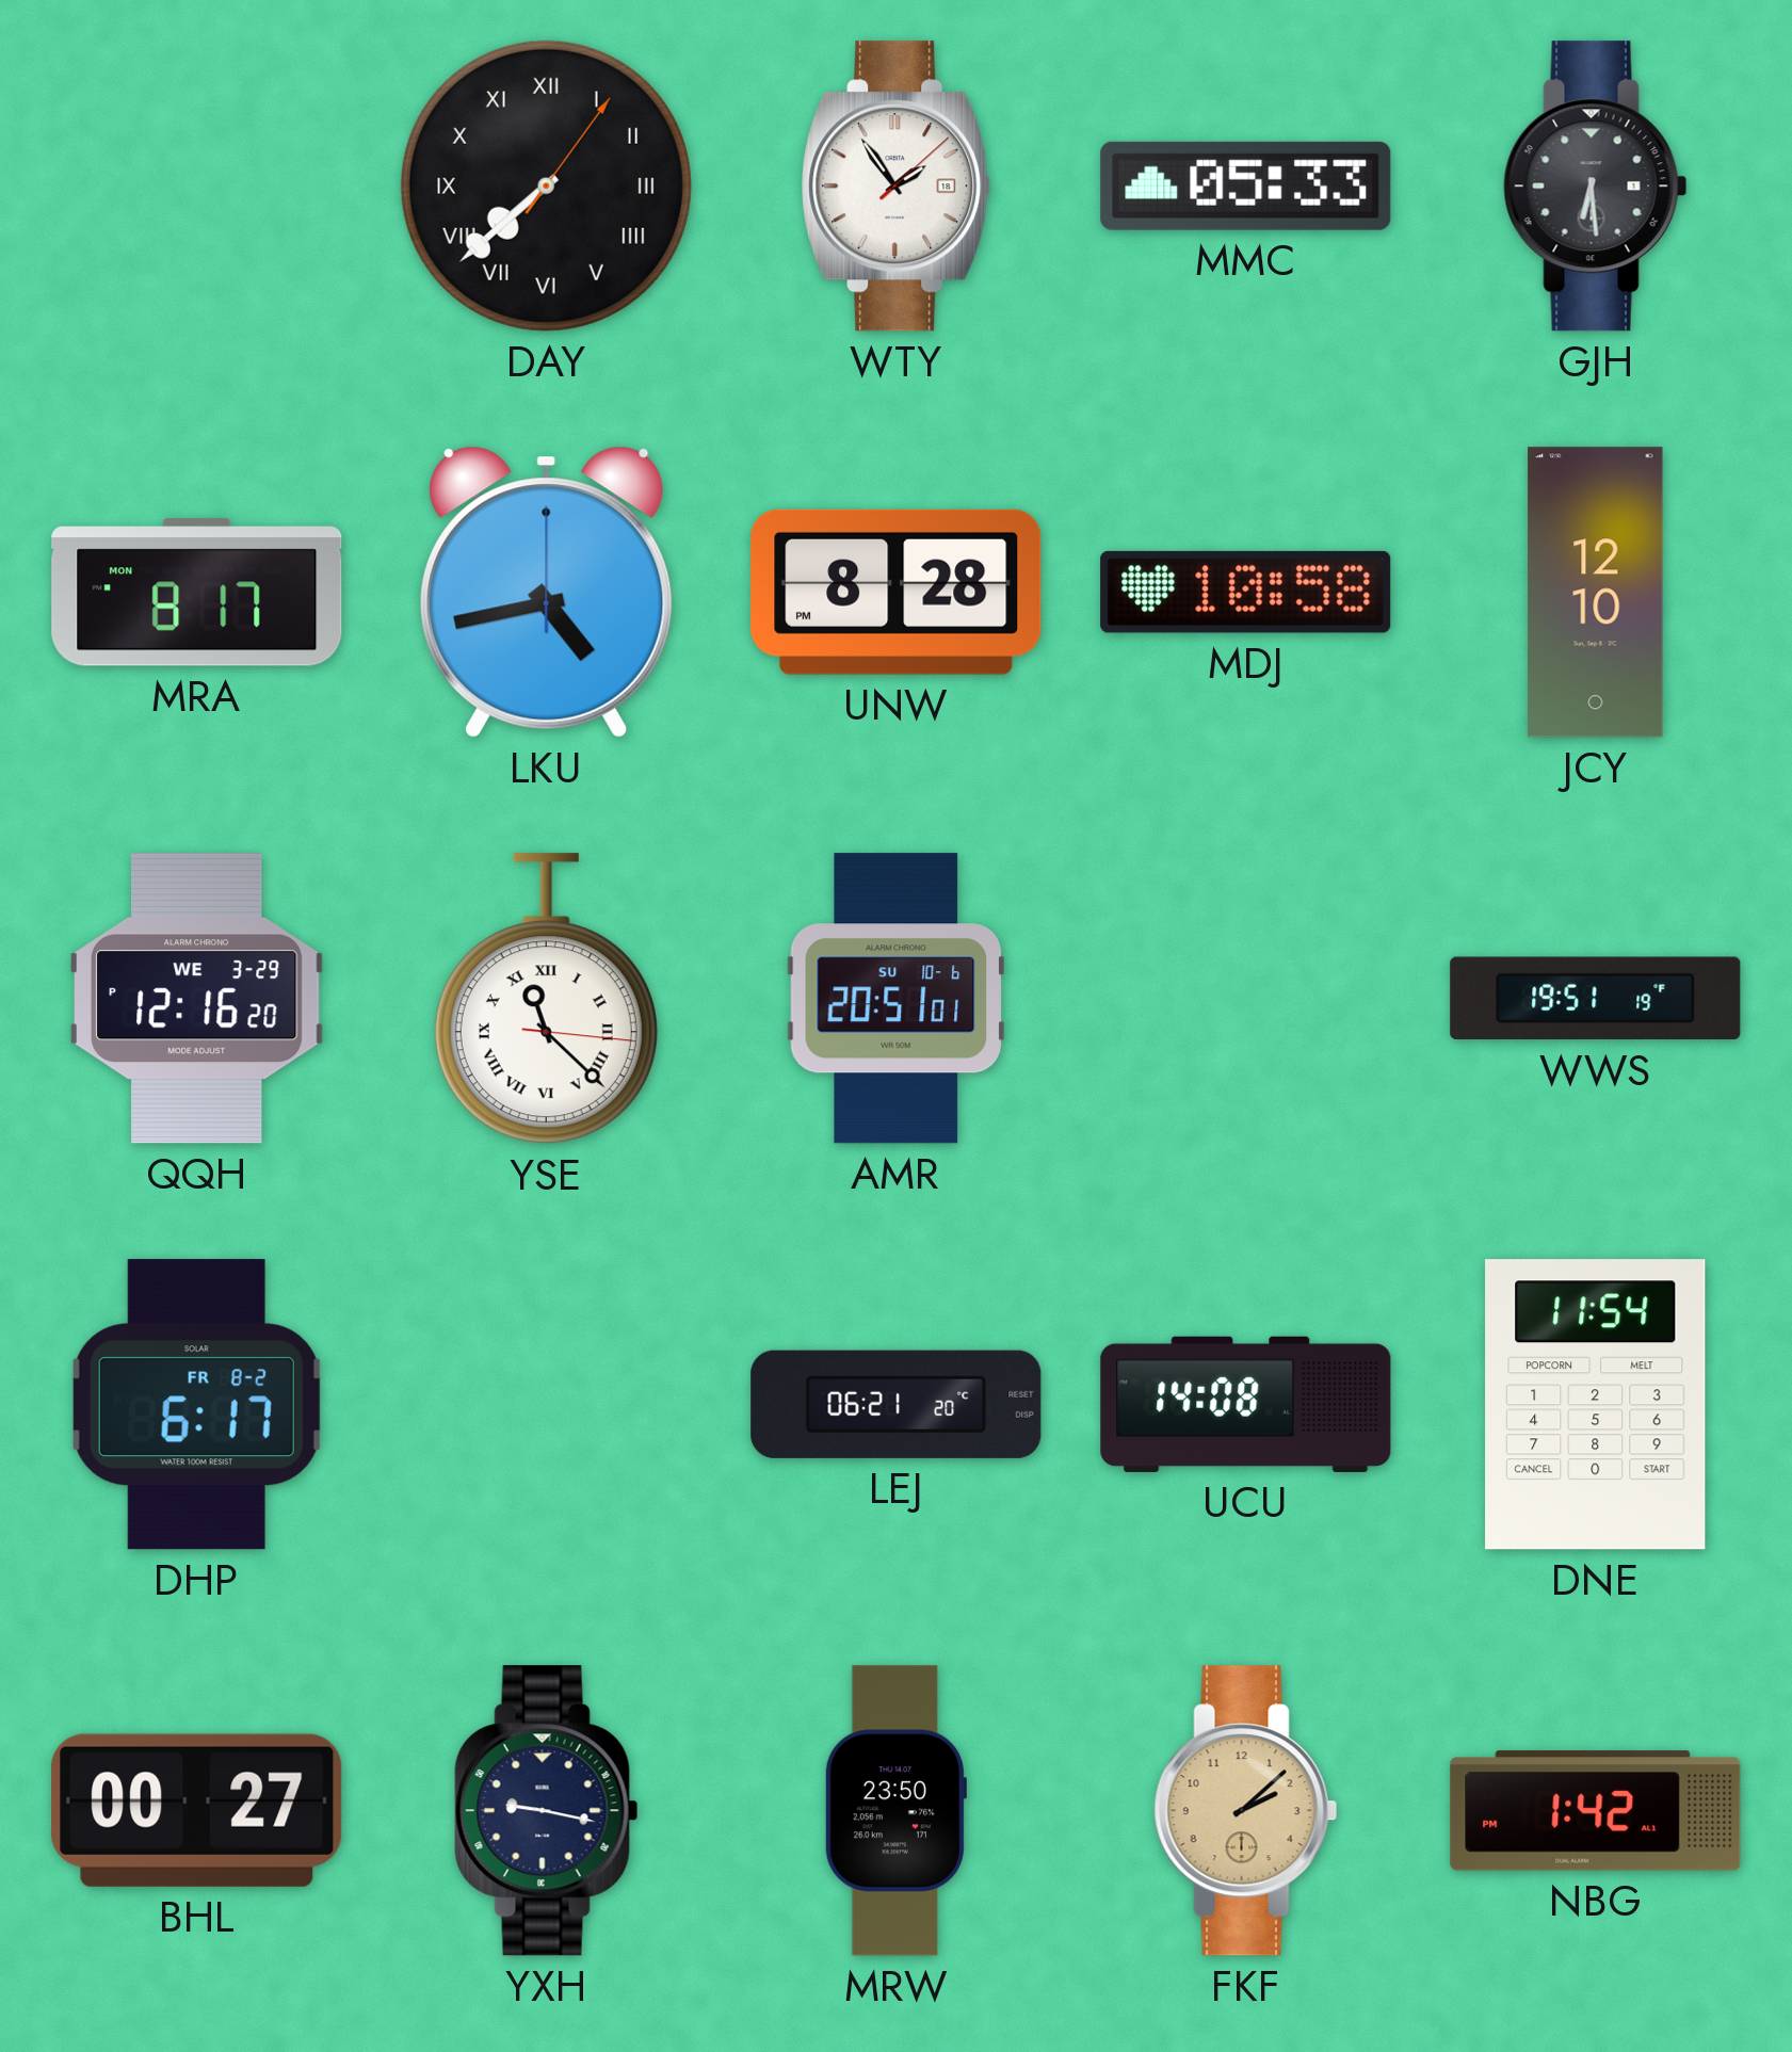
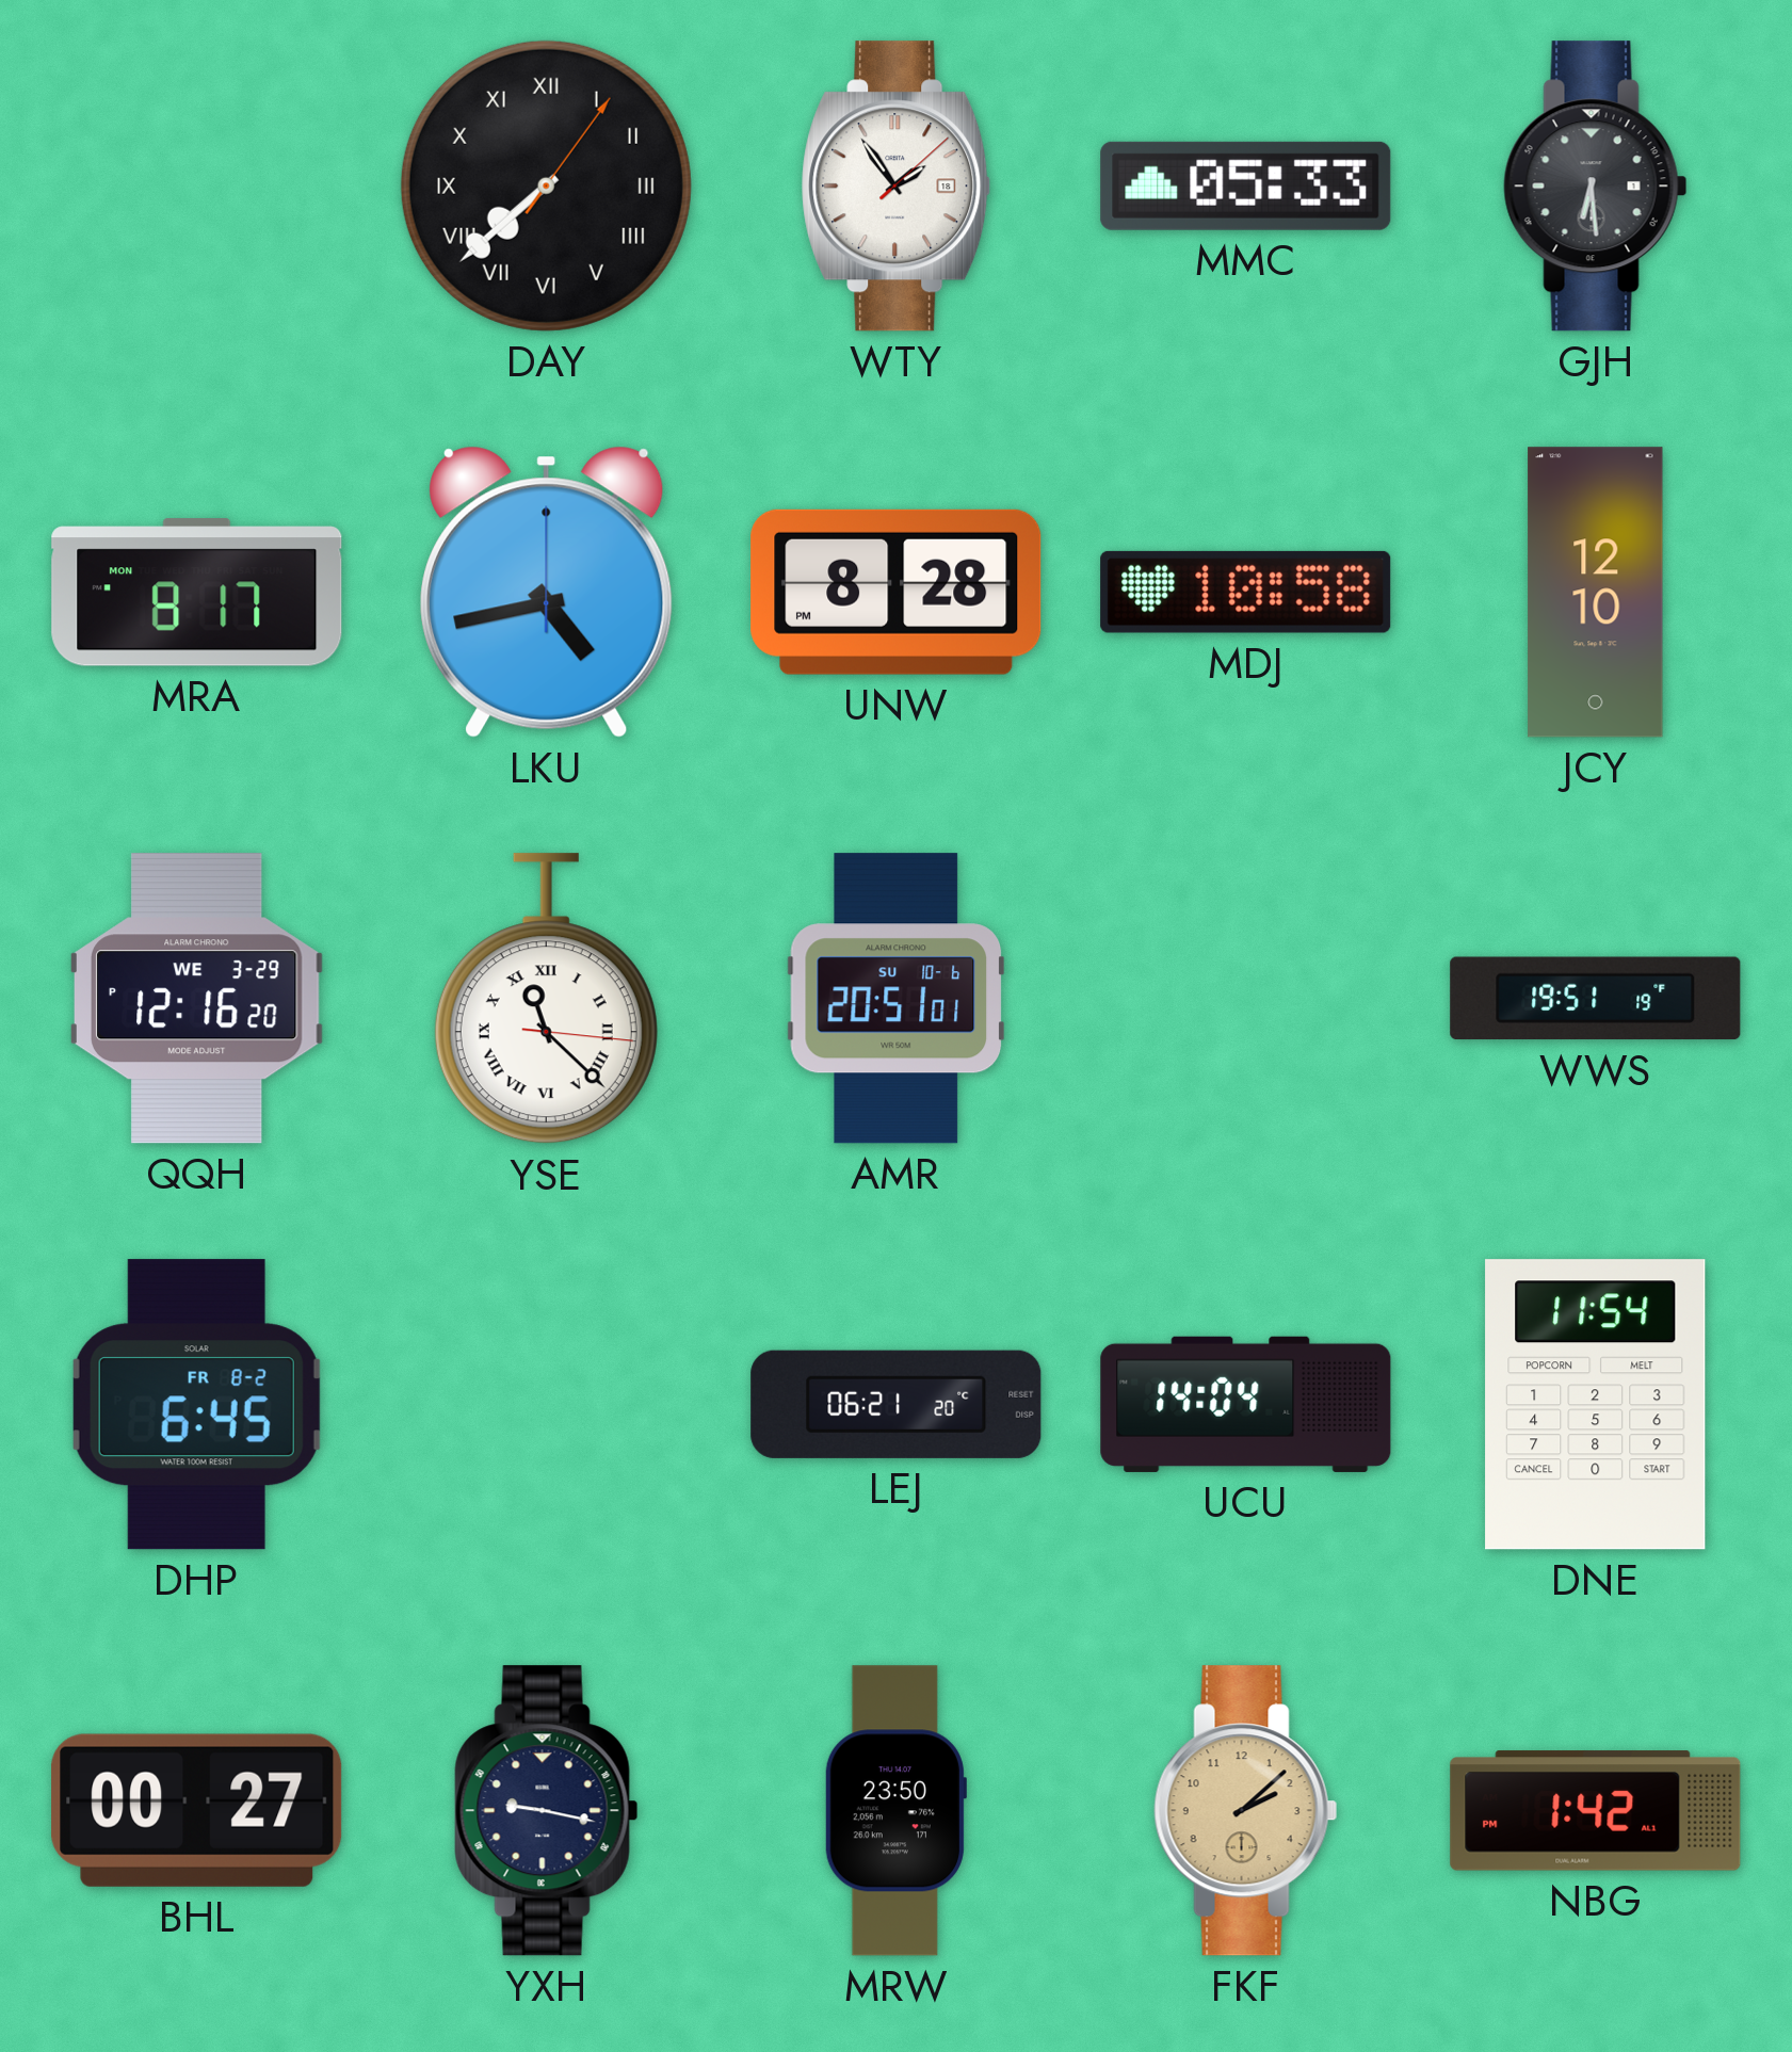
DHP: 6:17 -> 6:45 (196, 1405)
UCU: 14:08 -> 14:04 (1246, 1404)
